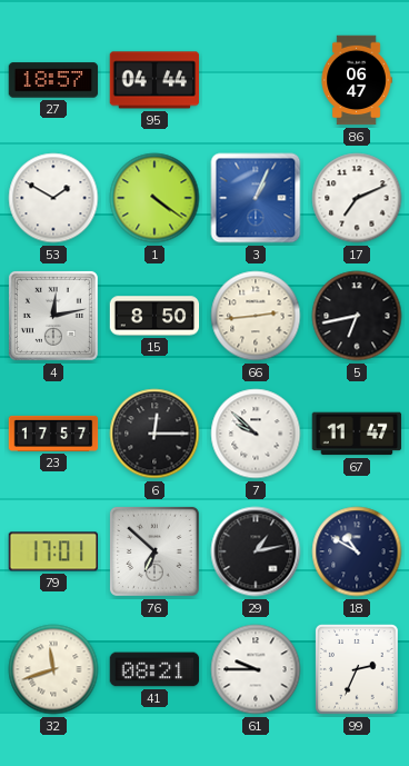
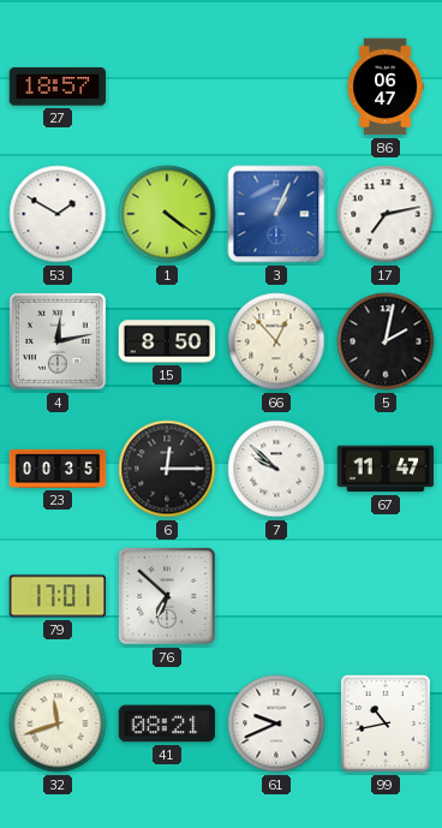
95: 04:44 -> none (154, 80)
17: 7:11 -> 7:13 (386, 214)
66: 2:44 -> 12:53 (276, 341)
5: 6:43 -> 2:02 (386, 341)
23: 17:57 -> 00:35 (58, 469)
29: 1:13 -> none (256, 551)
18: 10:50 -> none (357, 551)
61: 9:45 -> 9:41 (276, 723)
99: 2:34 -> 10:43 (387, 725)
